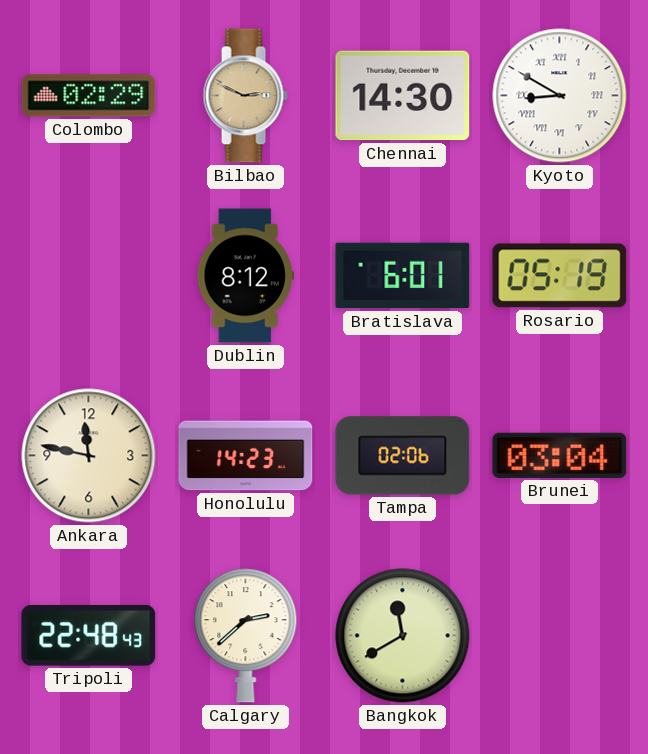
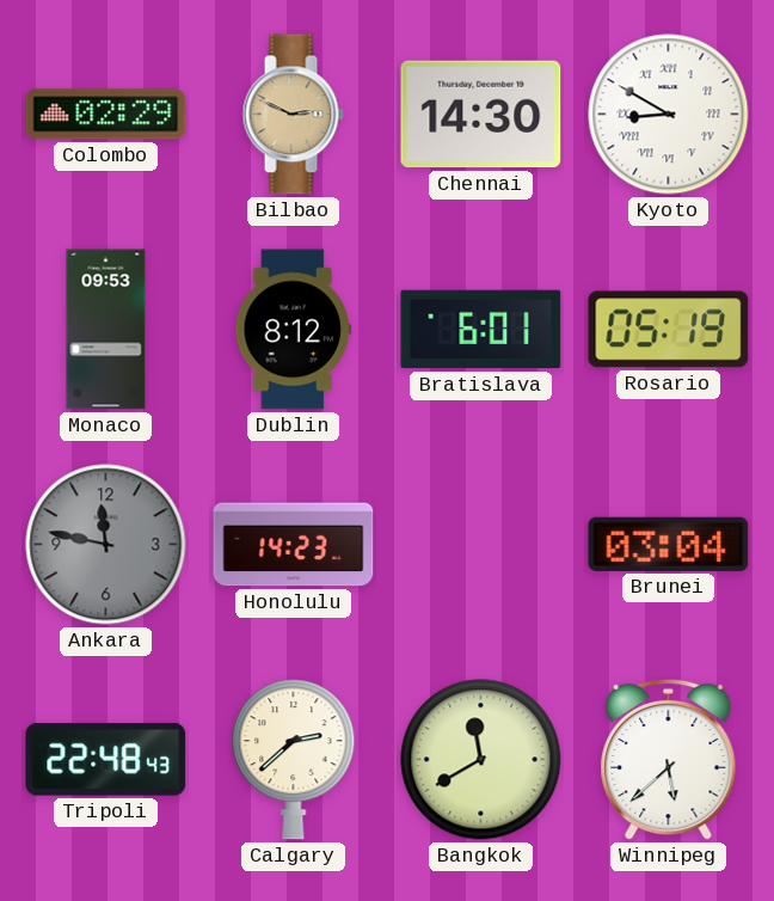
Monaco: none -> 09:53 (106, 330)
Ankara dial: cream -> grey (106, 545)
Tampa: 02:06 -> none (403, 456)
Winnipeg: none -> 5:38 (669, 760)
